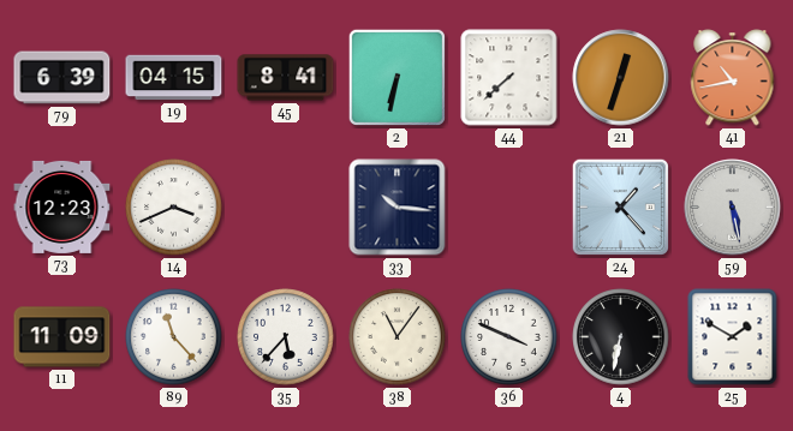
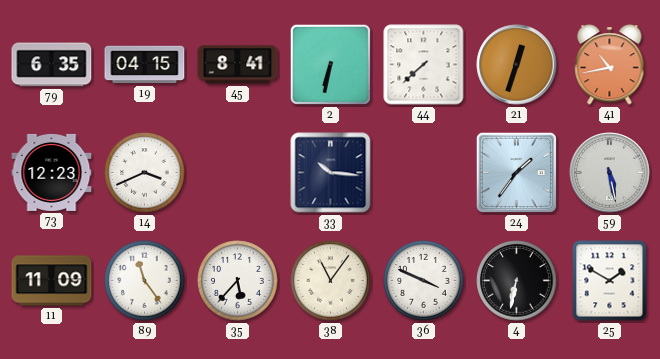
79: 6:39 -> 6:35 (52, 65)
24: 1:23 -> 1:36 (516, 172)
89: 11:23 -> 11:24 (145, 281)
